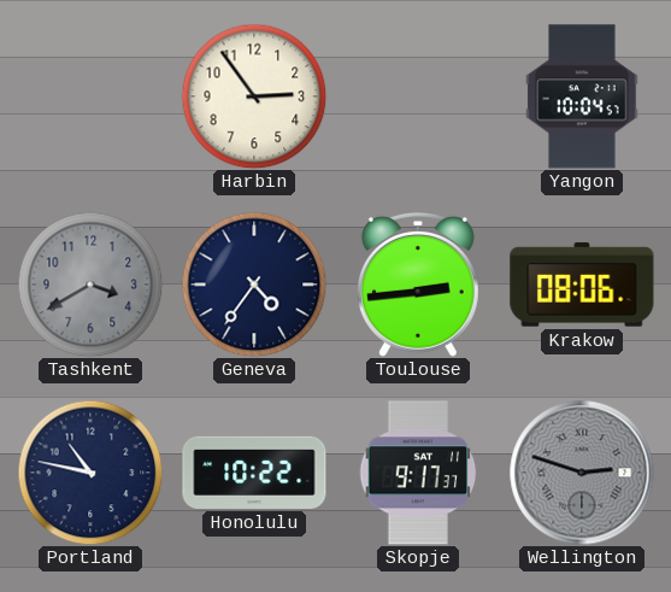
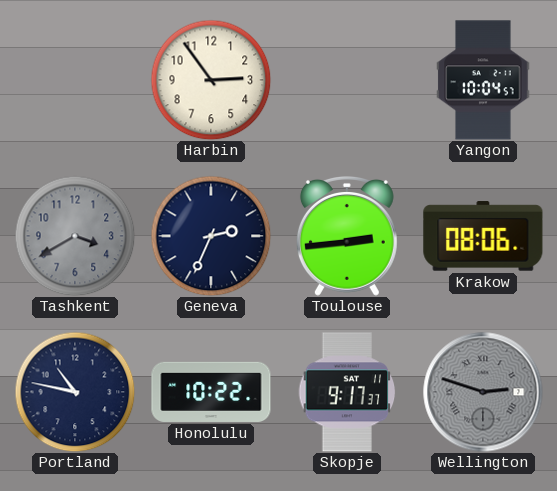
Geneva: 4:36 -> 2:34 (211, 236)
